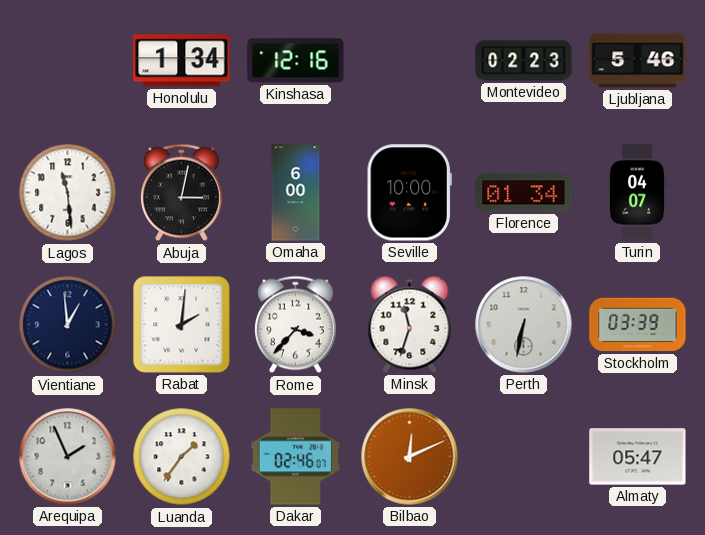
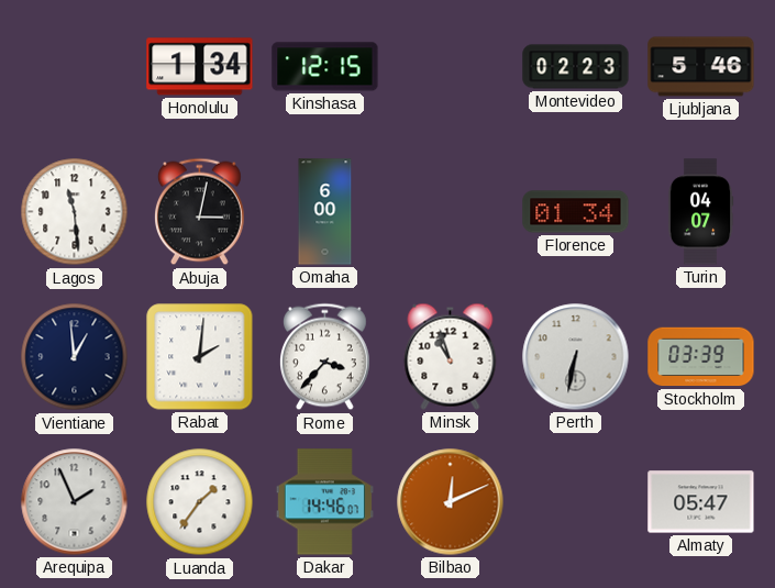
Kinshasa: 12:16 -> 12:15 (325, 67)
Seville: 10:00 -> none (409, 193)
Minsk: 11:33 -> 10:57 (451, 356)
Dakar: 02:46 -> 14:46 (324, 502)
